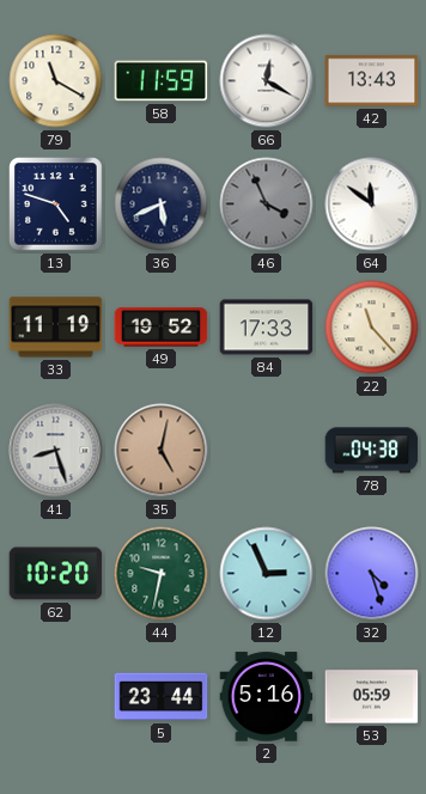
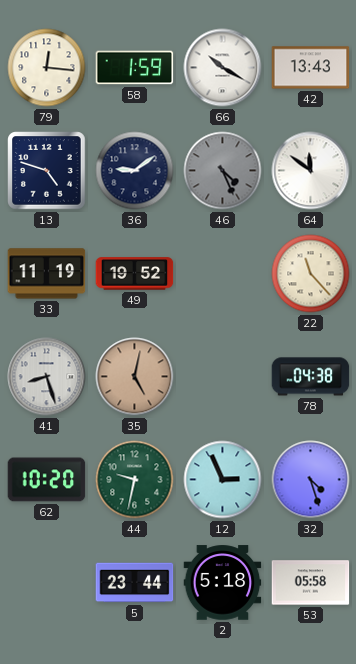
79: 11:20 -> 12:16 (47, 68)
58: 11:59 -> 1:59 (135, 68)
66: 12:20 -> 10:20 (223, 68)
36: 5:41 -> 9:09 (135, 171)
46: 3:56 -> 4:26 (223, 171)
84: 17:33 -> none (267, 328)
2: 5:16 -> 5:18 (223, 583)
53: 05:59 -> 05:58 (311, 583)
